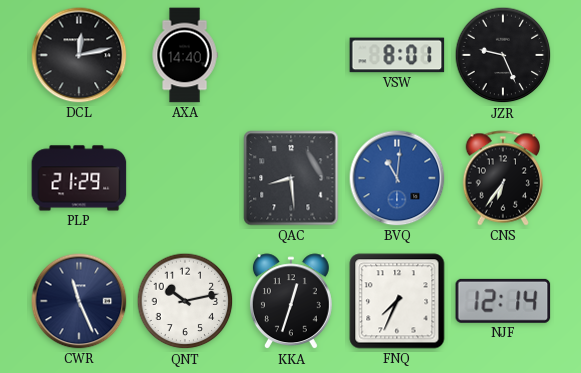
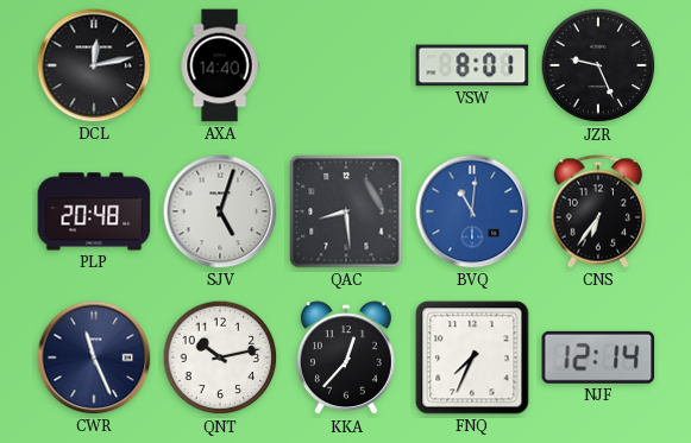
PLP: 21:29 -> 20:48 (94, 211)
SJV: none -> 5:03 (220, 211)
KKA: 12:33 -> 12:37 (346, 359)
